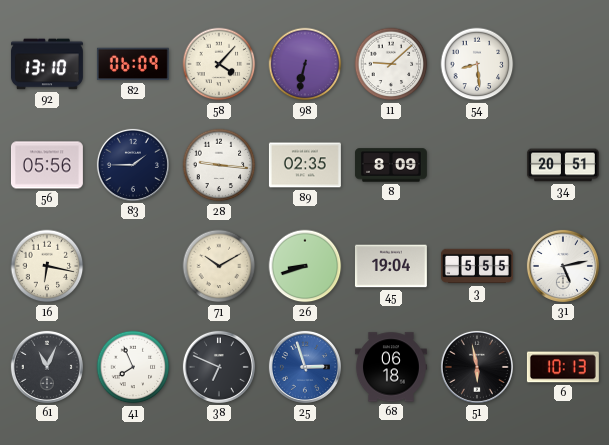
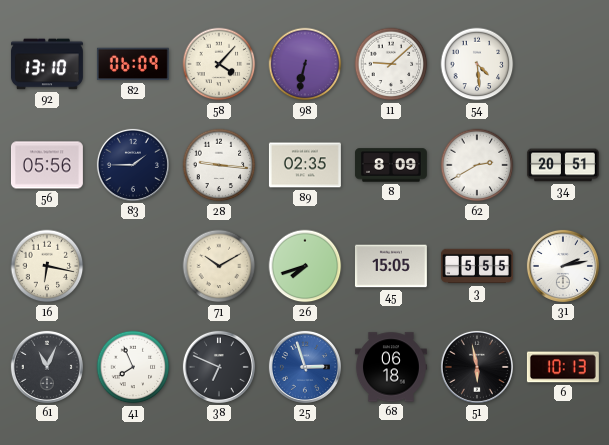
54: 8:29 -> 4:29 (477, 64)
62: none -> 2:40 (477, 165)
26: 8:42 -> 7:42 (305, 266)
45: 19:04 -> 15:05 (391, 266)
31: 5:13 -> 2:13 (563, 266)
